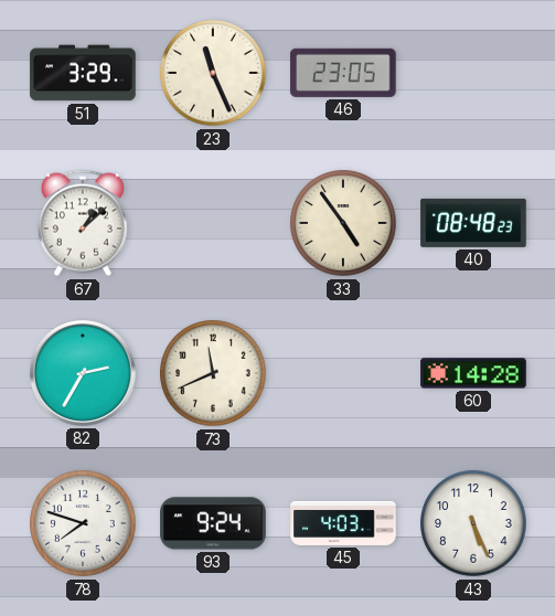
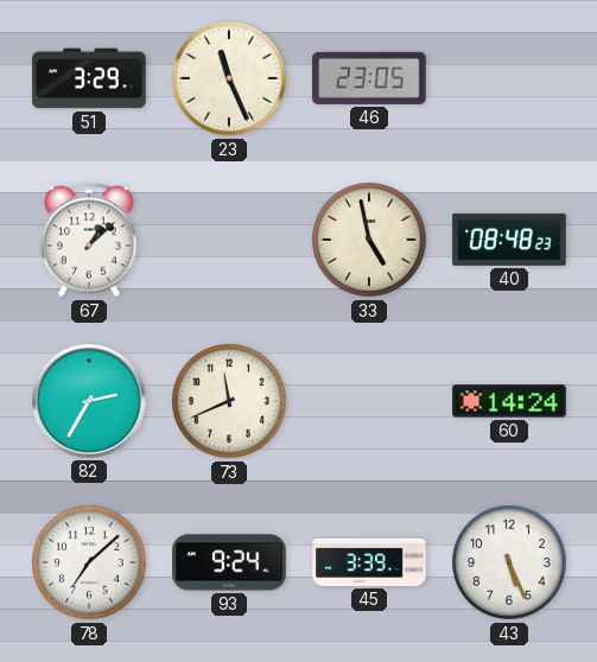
33: 4:54 -> 4:58 (369, 240)
60: 14:28 -> 14:24 (509, 401)
78: 7:48 -> 7:08 (89, 562)
45: 4:03 -> 3:39 (369, 562)
